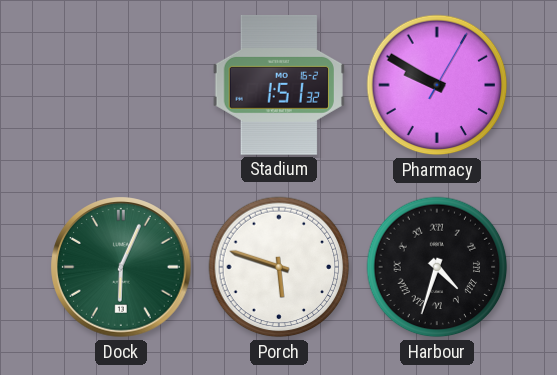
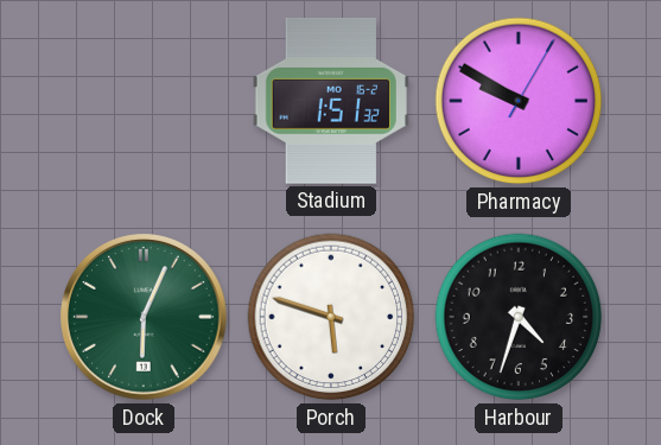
Harbour numerals: Roman -> Arabic (519, 317)
